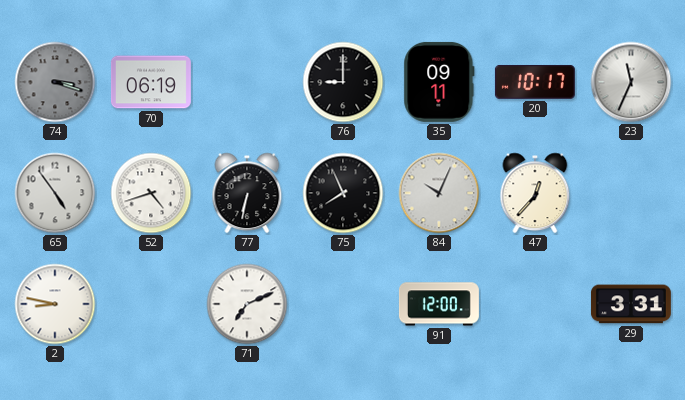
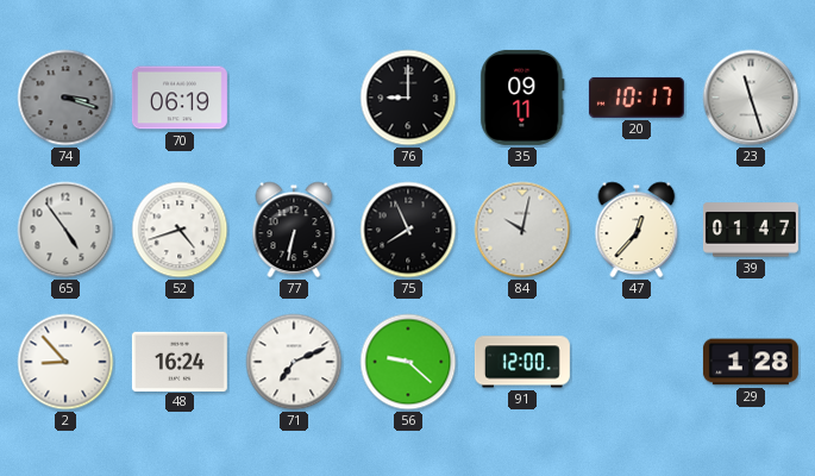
23: 11:34 -> 11:27 (751, 98)
84: 10:04 -> 10:02 (522, 230)
39: none -> 01:47 (751, 230)
2: 8:47 -> 8:53 (65, 362)
48: none -> 16:24 (180, 361)
56: none -> 9:22 (408, 362)
29: 3:31 -> 1:28 (751, 362)
